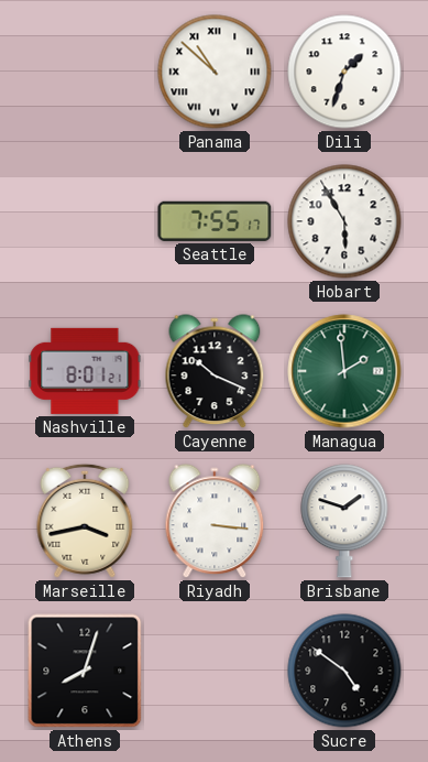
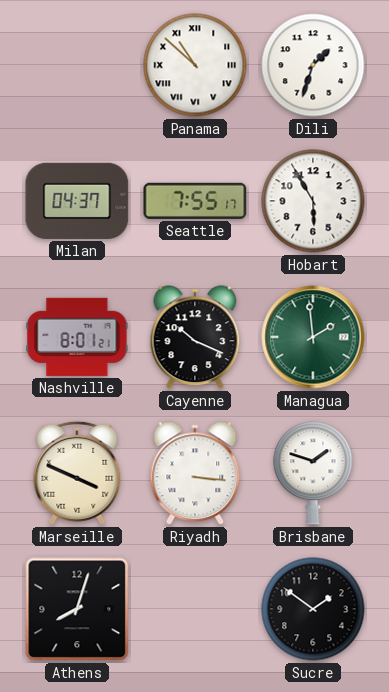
Milan: none -> 04:37 (77, 201)
Marseille: 3:43 -> 3:49 (77, 473)
Sucre: 4:51 -> 1:51 (313, 609)
